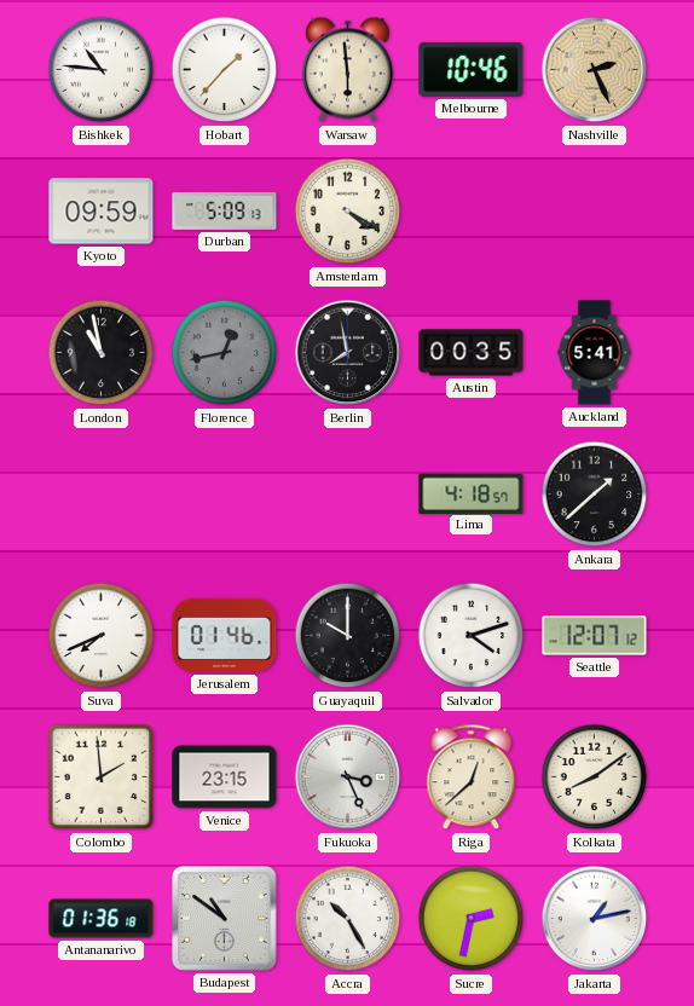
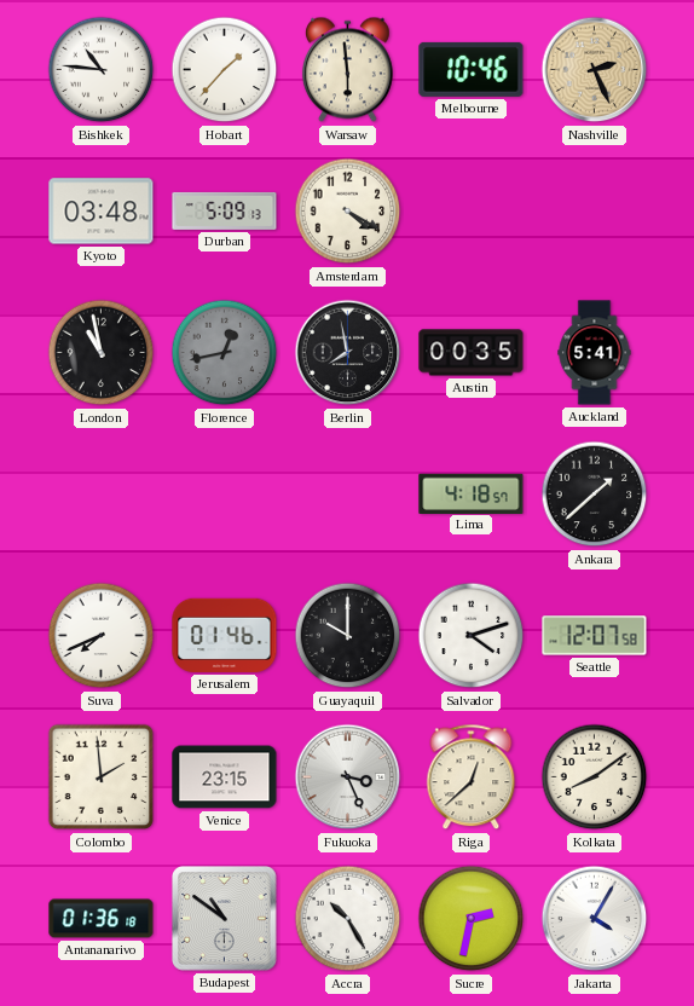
Kyoto: 09:59 -> 03:48 (102, 212)
Seattle: 12:07:12 -> 12:07:58 (595, 636)
Jakarta: 1:13 -> 4:05 (595, 919)
